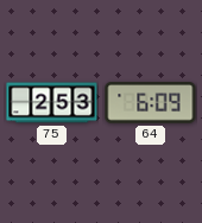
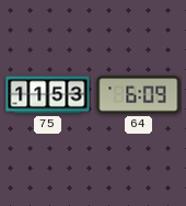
75: 2:53 -> 11:53 (48, 95)
